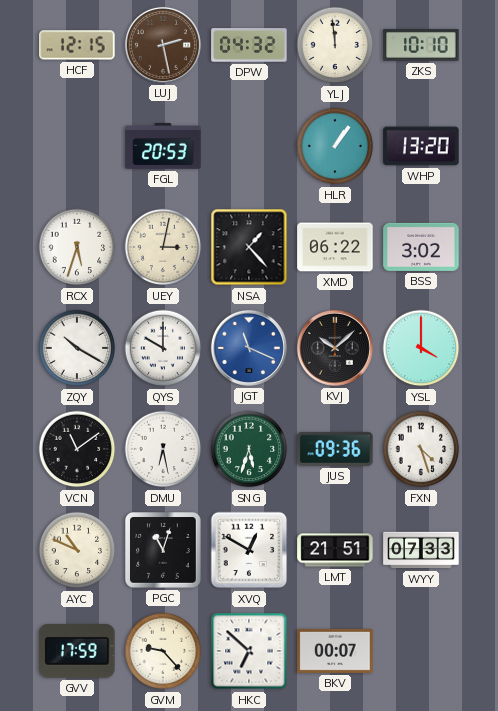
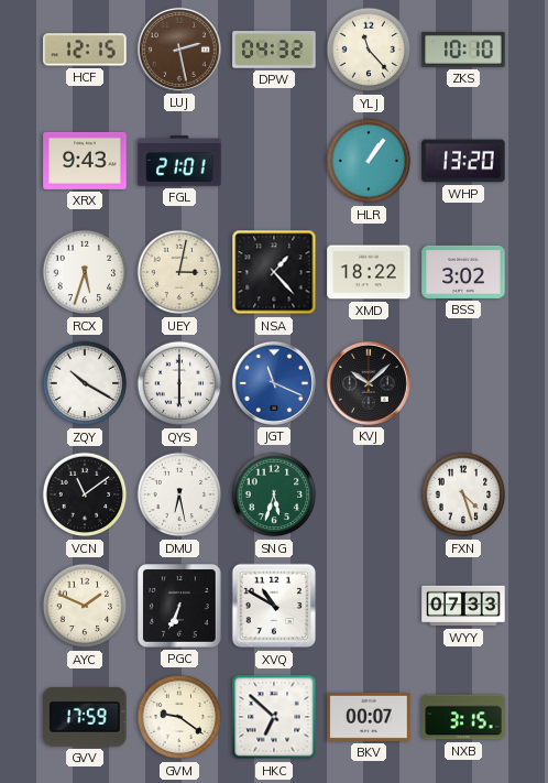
YLJ: 11:59 -> 11:23 (369, 50)
XRX: none -> 9:43 (85, 161)
FGL: 20:53 -> 21:01 (179, 161)
XMD: 06:22 -> 18:22 (369, 272)
QYS: 10:00 -> 6:00 (179, 383)
YSL: 4:00 -> none (421, 348)
JUS: 09:36 -> none (335, 449)
AYC: 10:49 -> 1:49 (85, 606)
PGC: 11:03 -> 6:34 (180, 607)
XVQ: 12:50 -> 10:50 (274, 606)
LMT: 21:51 -> none (335, 550)
GVM: 9:23 -> 9:21 (179, 717)
NXB: none -> 3:15 (463, 717)
